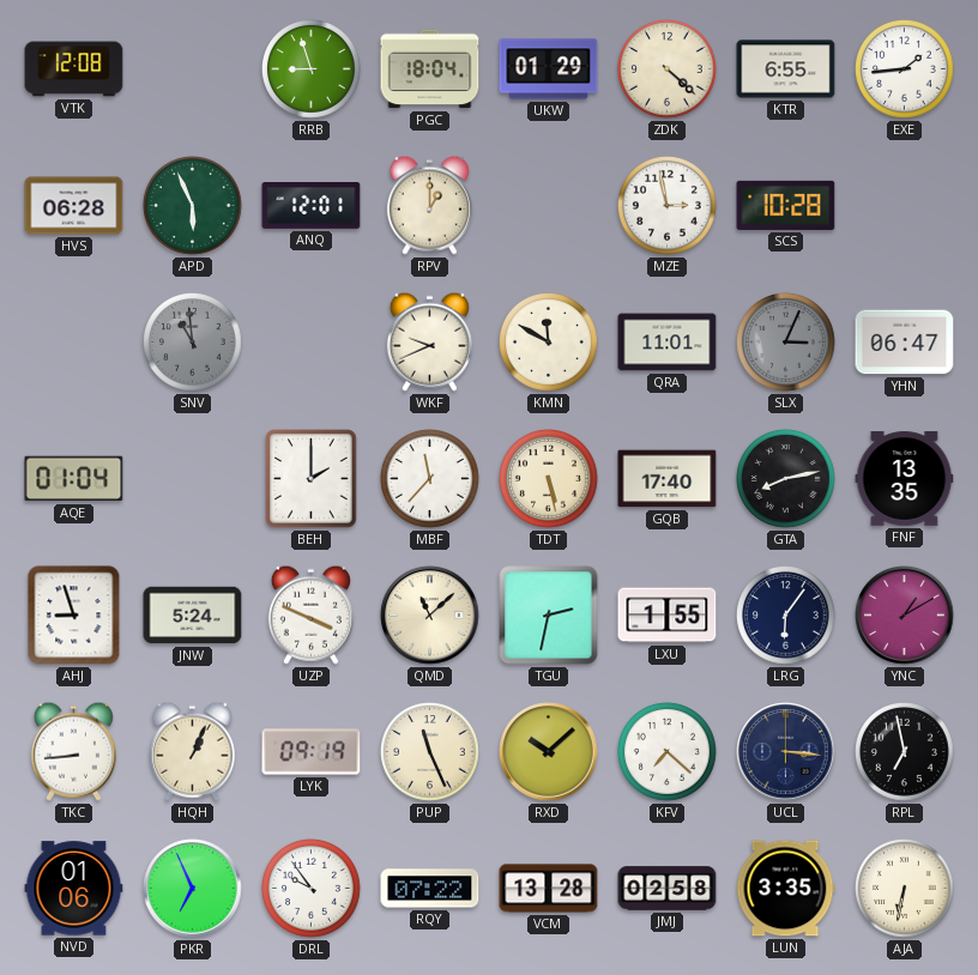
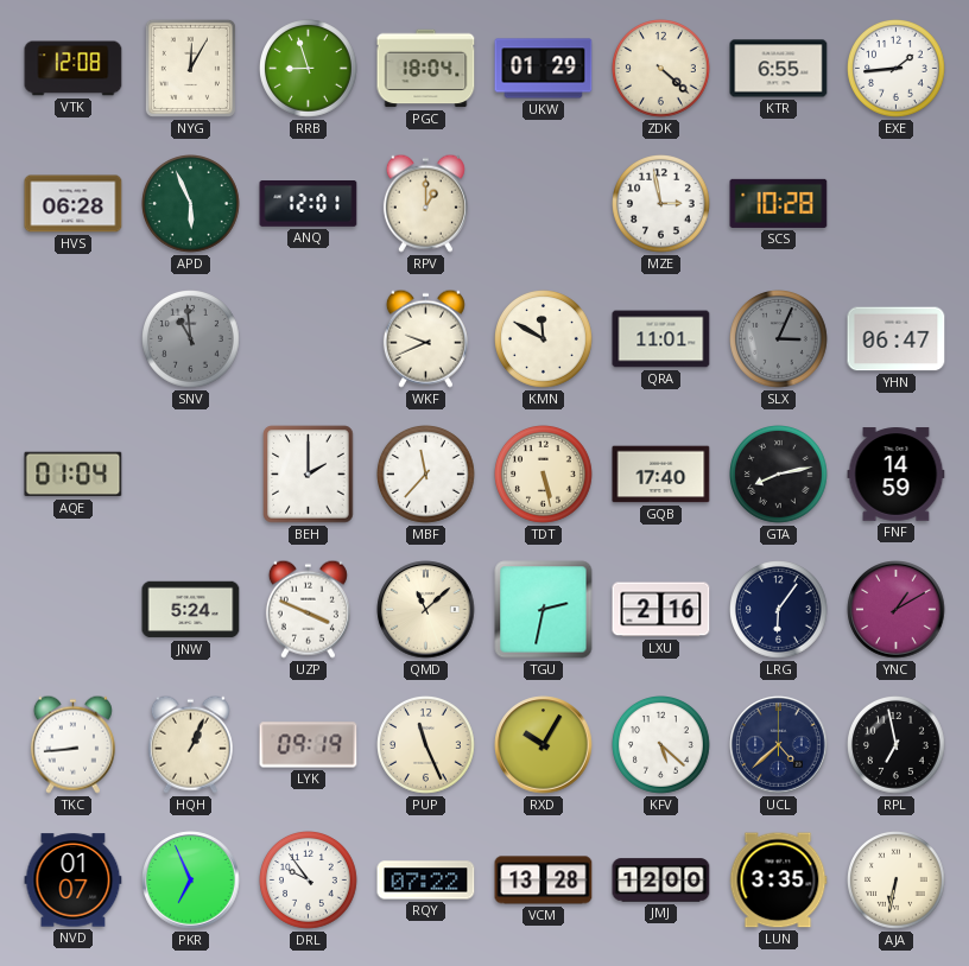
NYG: none -> 12:05 (190, 68)
FNF: 13:35 -> 14:59 (897, 475)
AHJ: 8:57 -> none (74, 616)
LXU: 1:55 -> 2:16 (661, 610)
RXD: 10:08 -> 10:05 (544, 745)
KFV: 7:22 -> 5:22 (661, 745)
UCL: 3:16 -> 4:38 (779, 745)
NVD: 01:06 -> 01:07 (74, 881)
JMJ: 02:58 -> 12:00 (661, 881)
